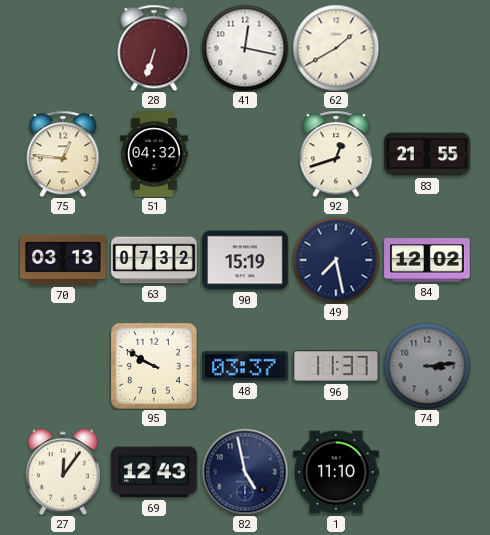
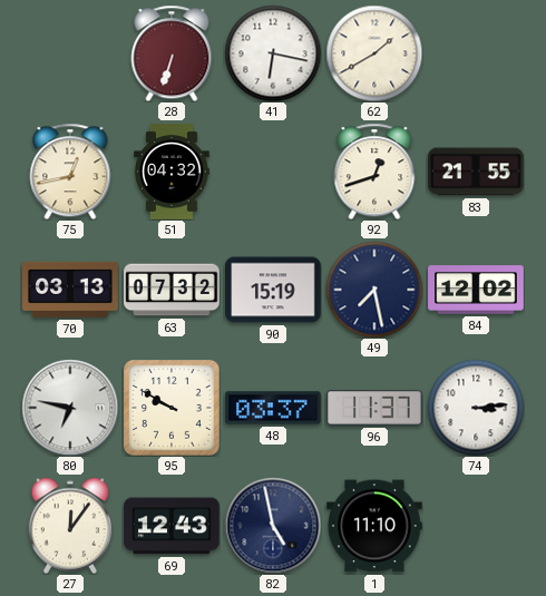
41: 12:17 -> 6:17 (273, 53)
75: 12:46 -> 12:43 (70, 172)
80: none -> 6:47 (70, 408)
74 dial: grey -> white (476, 408)
